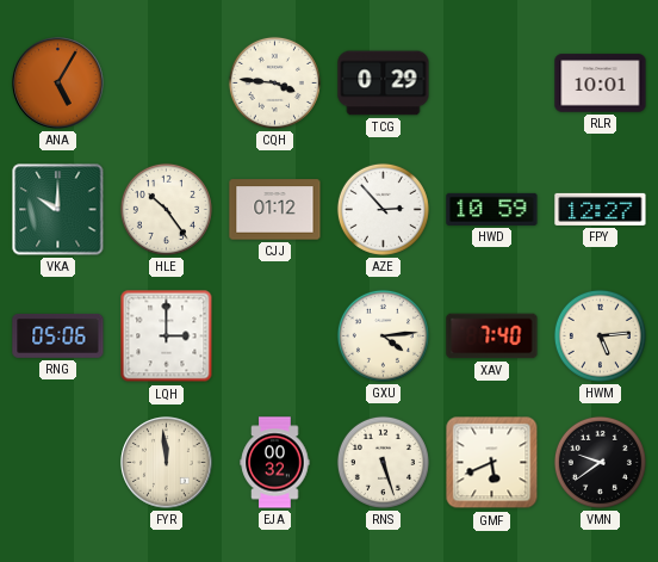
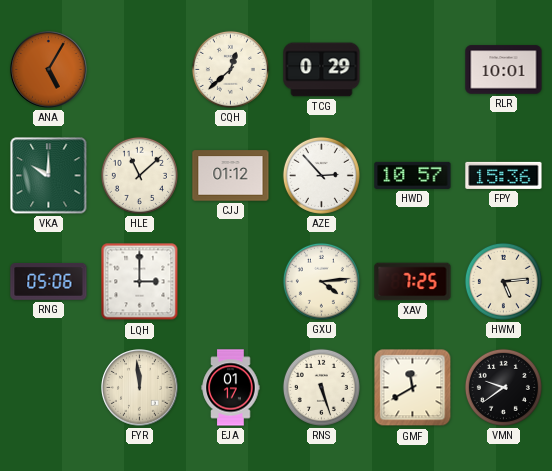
CQH: 3:46 -> 12:38 (230, 69)
HLE: 10:24 -> 11:08 (139, 175)
HWD: 10:59 -> 10:57 (413, 175)
FPY: 12:27 -> 15:36 (504, 175)
XAV: 7:40 -> 7:25 (413, 282)
EJA: 00:32 -> 01:17 (231, 388)
GMF: 5:41 -> 11:40 (413, 388)
